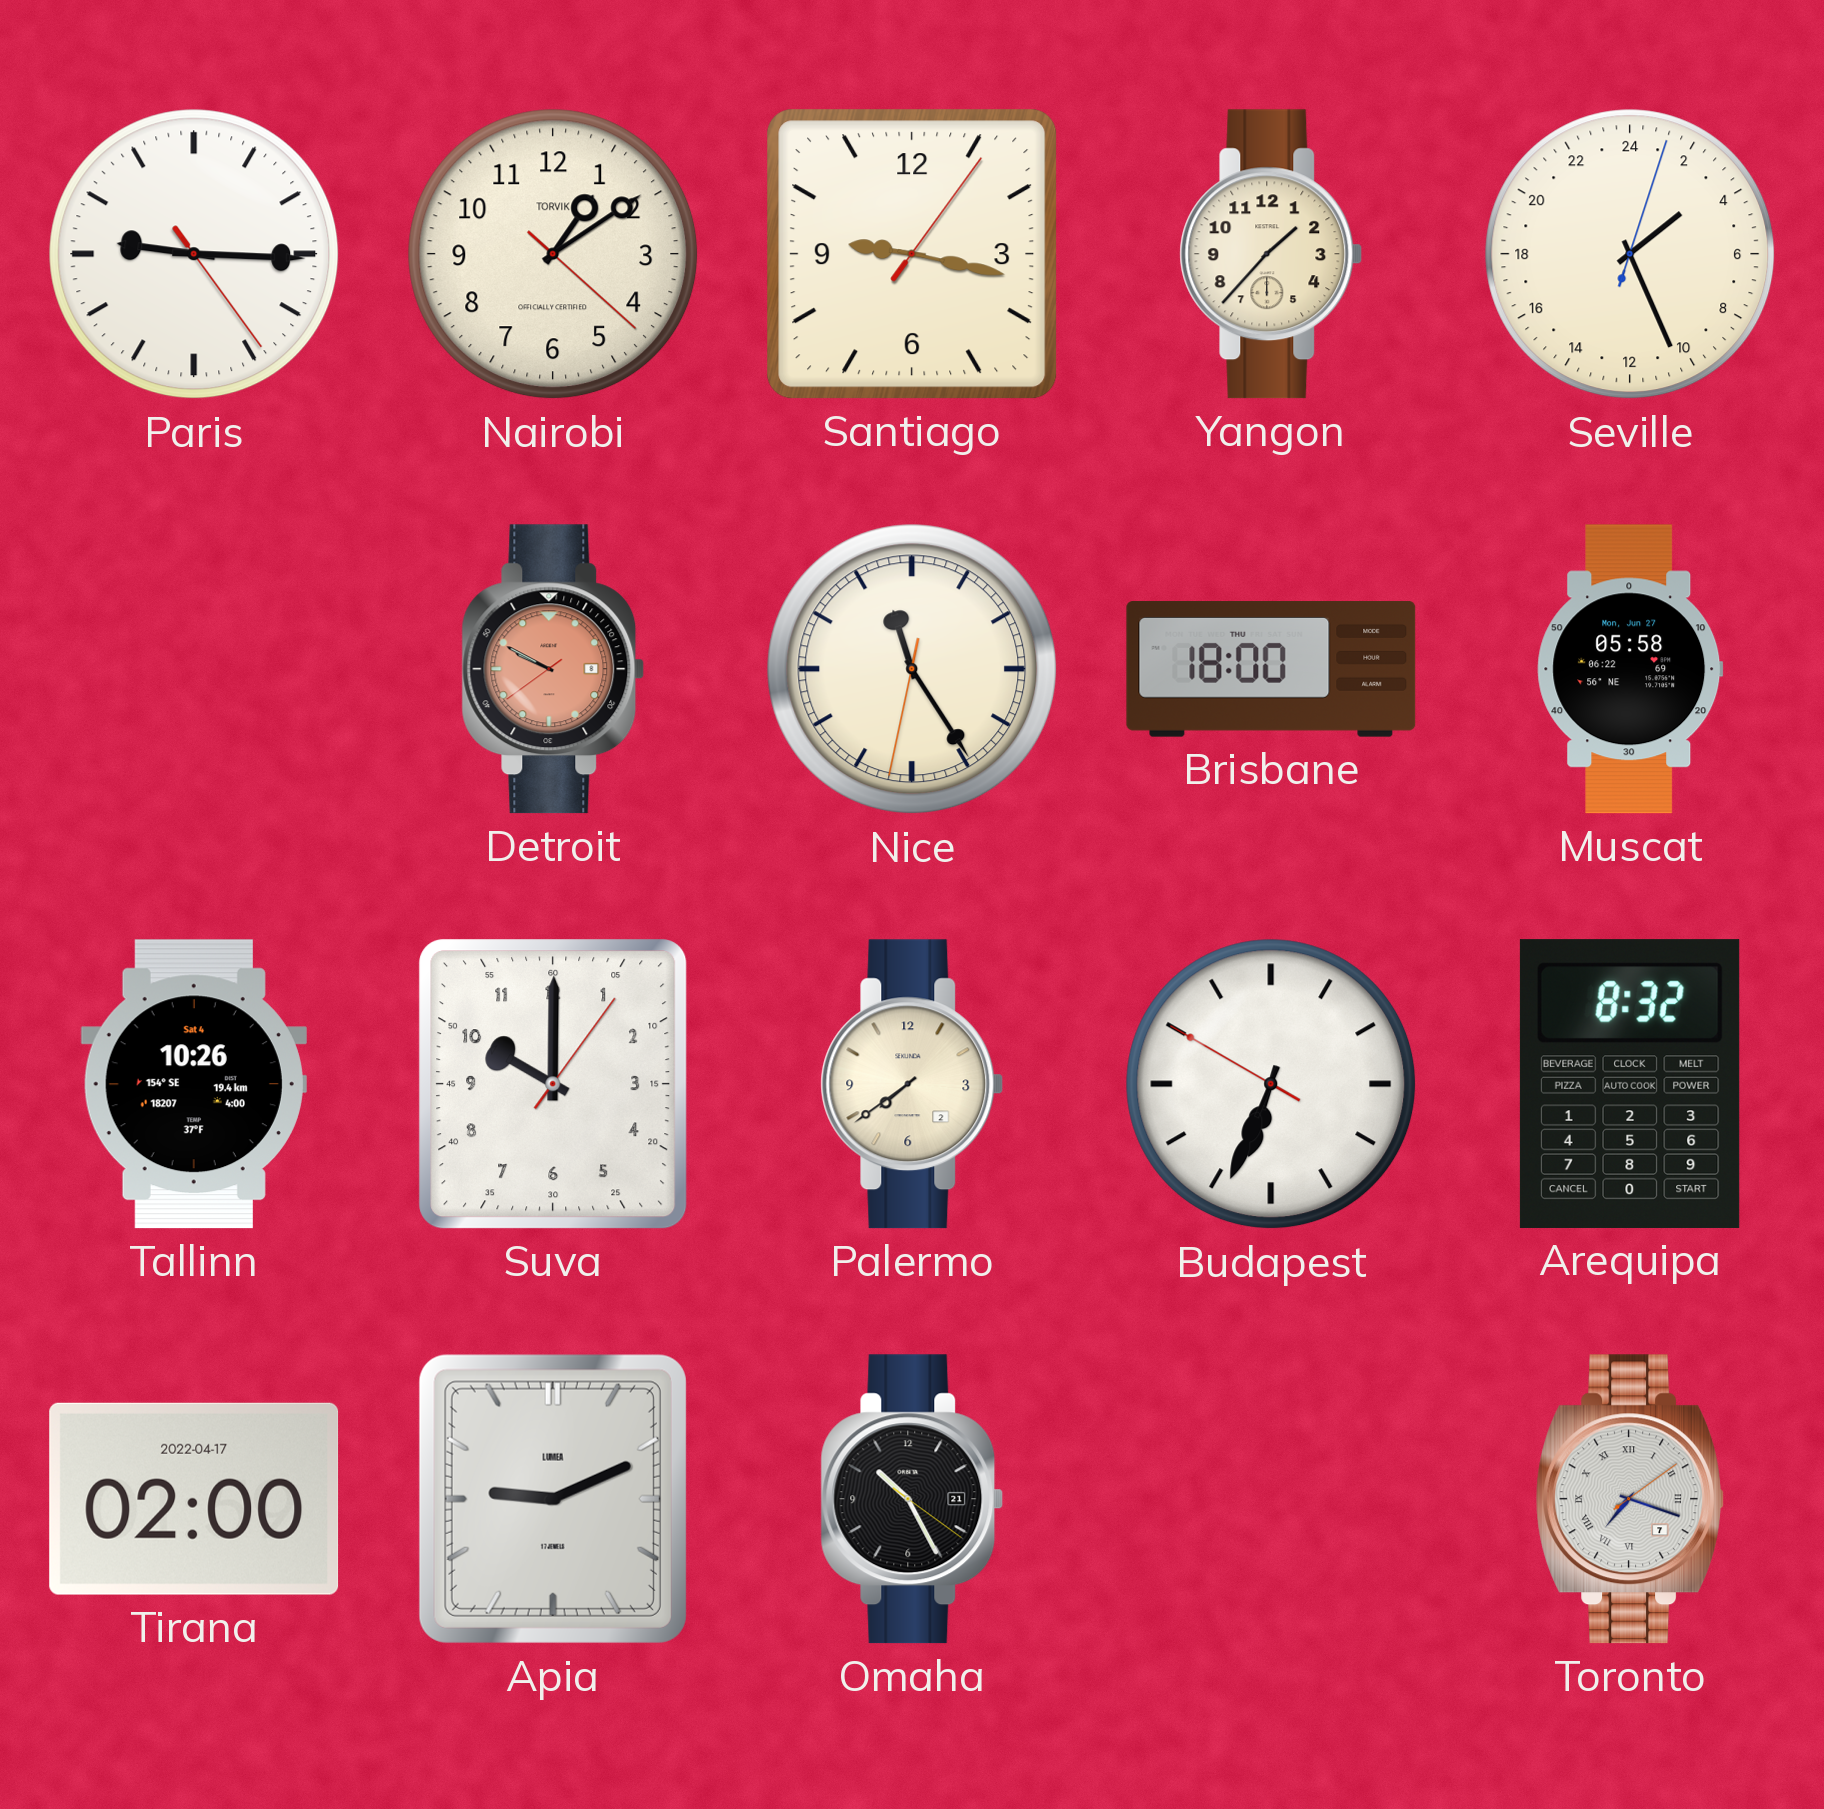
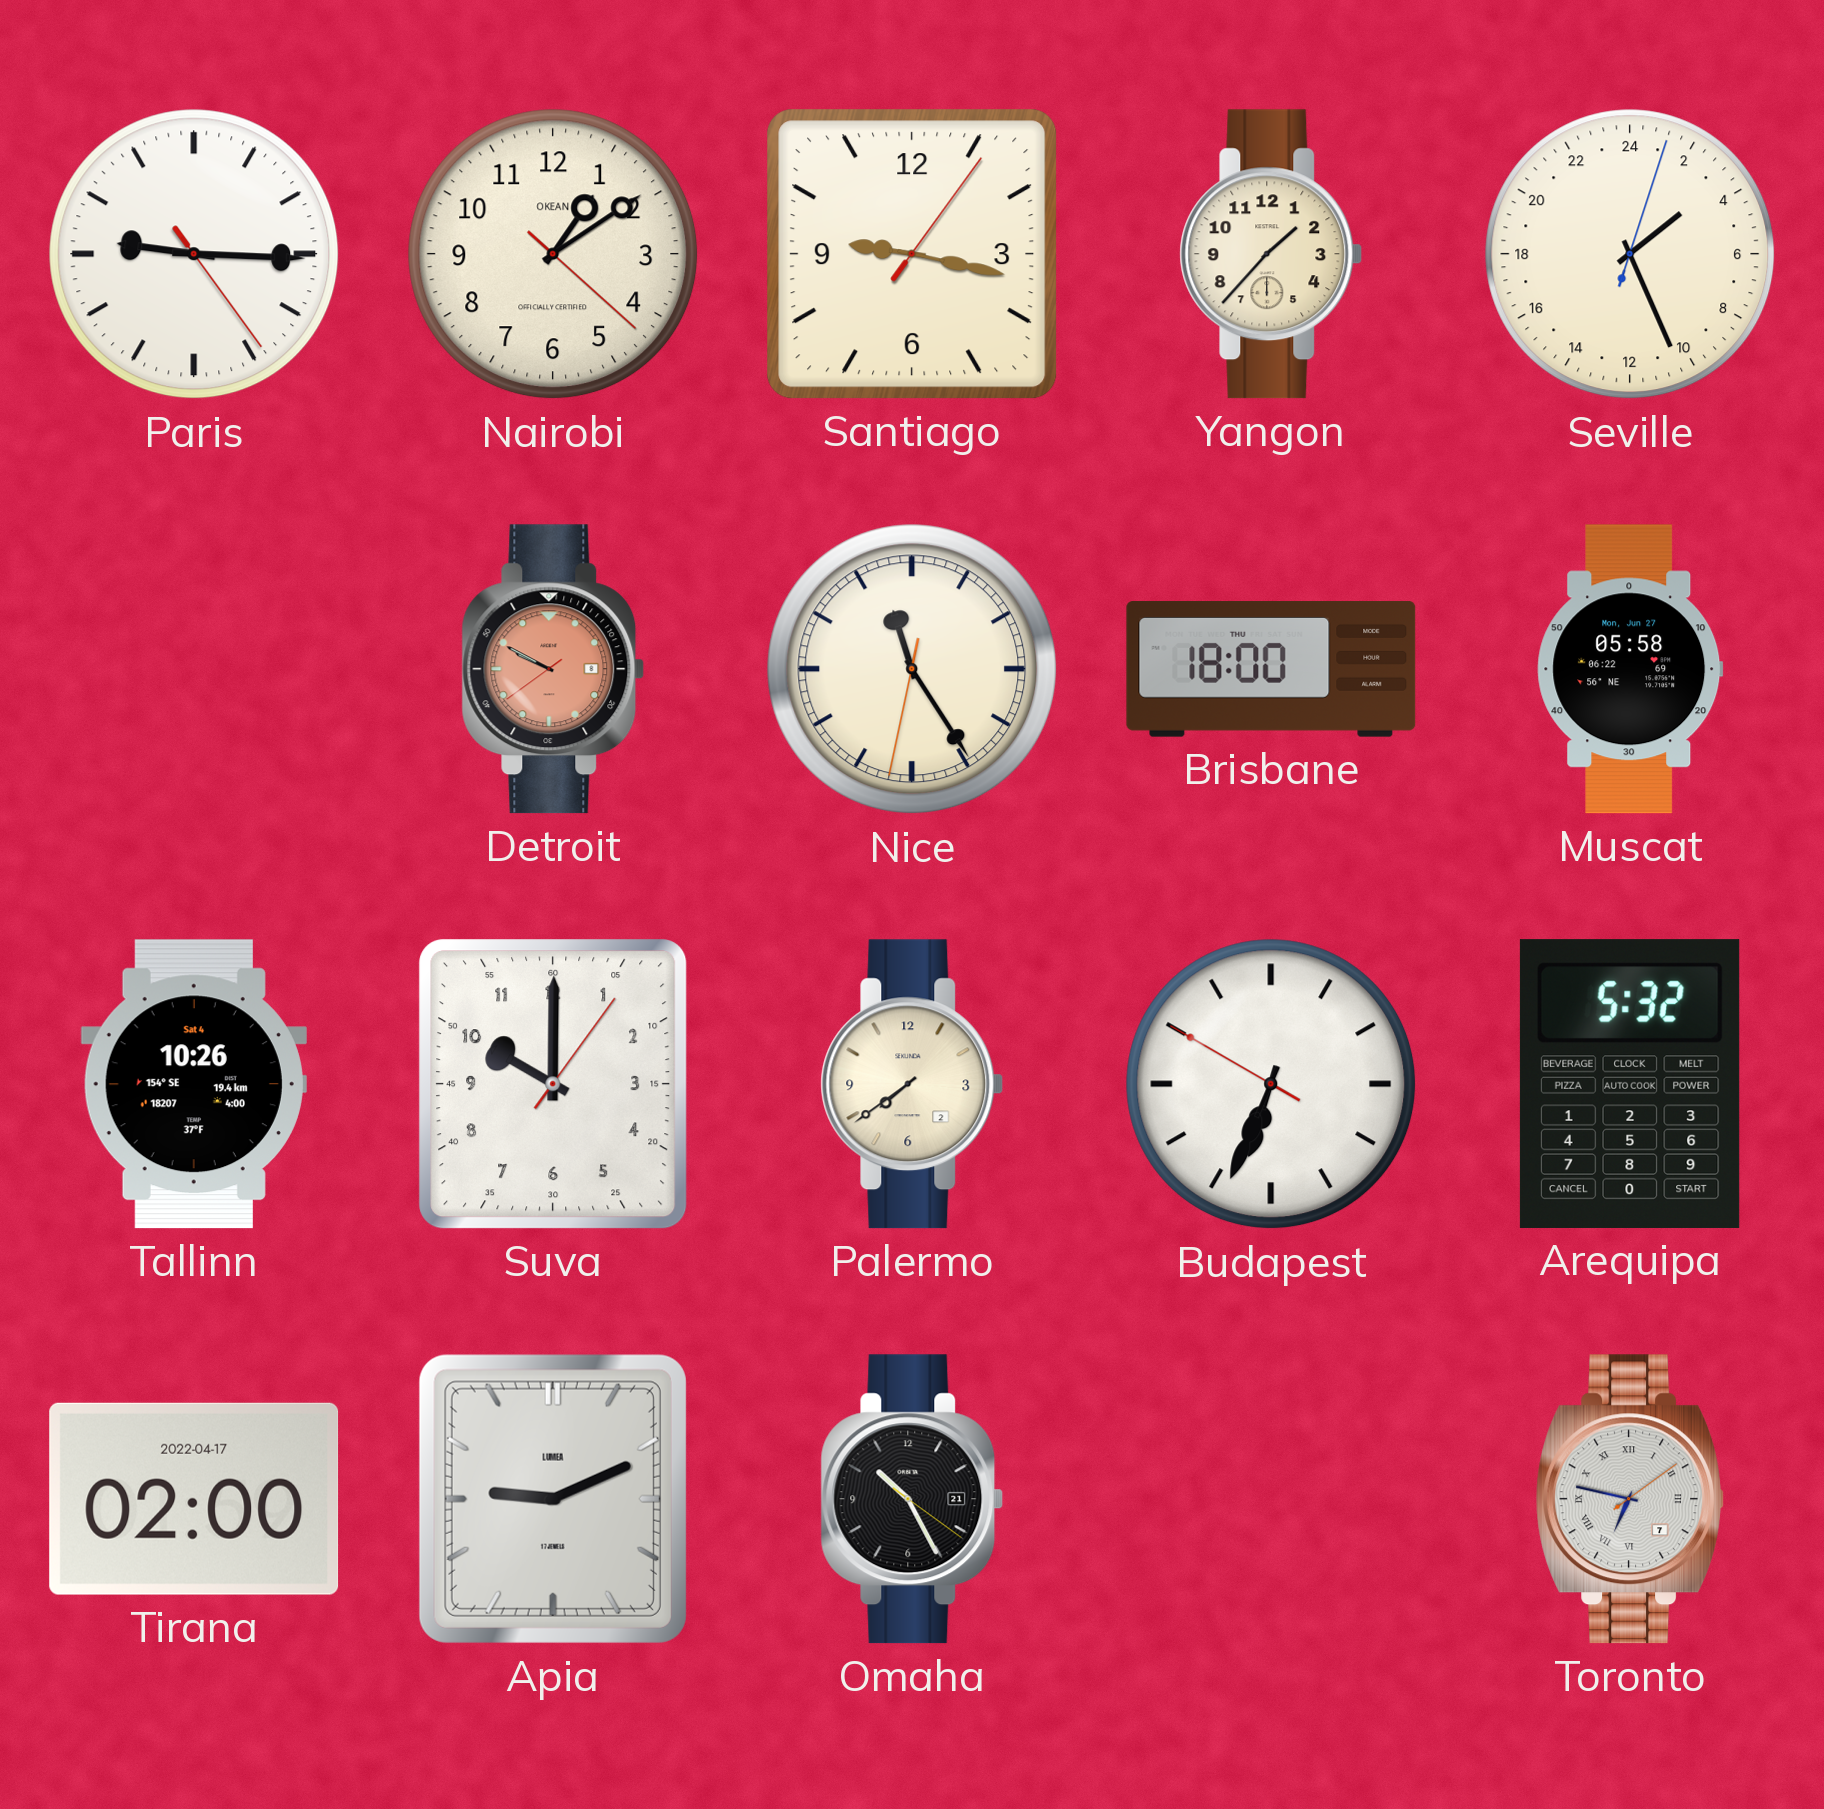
Nairobi brand: TORVIK -> OKEAN (553, 254)
Arequipa: 8:32 -> 5:32 (1630, 1084)
Toronto: 7:18 -> 6:47 (1630, 1499)
